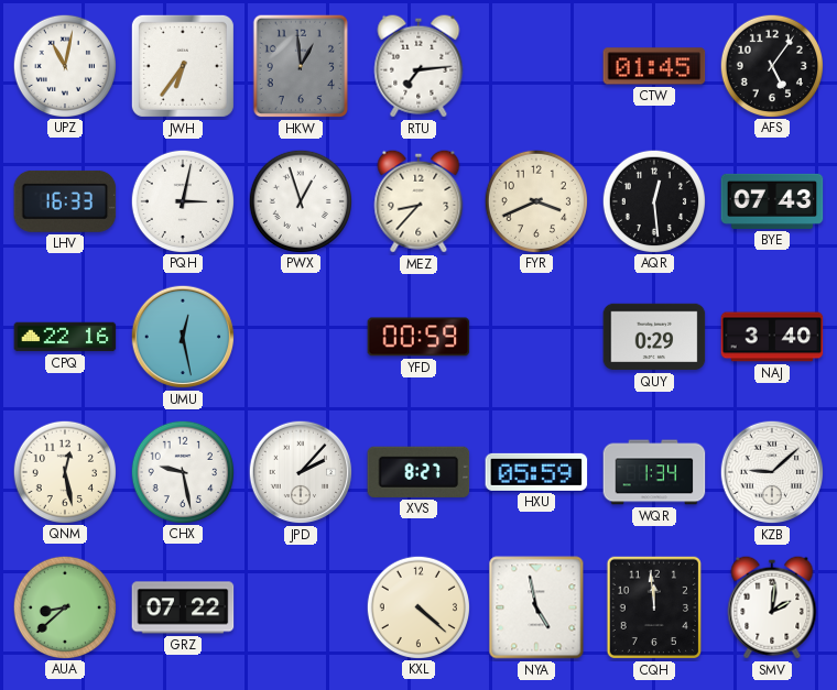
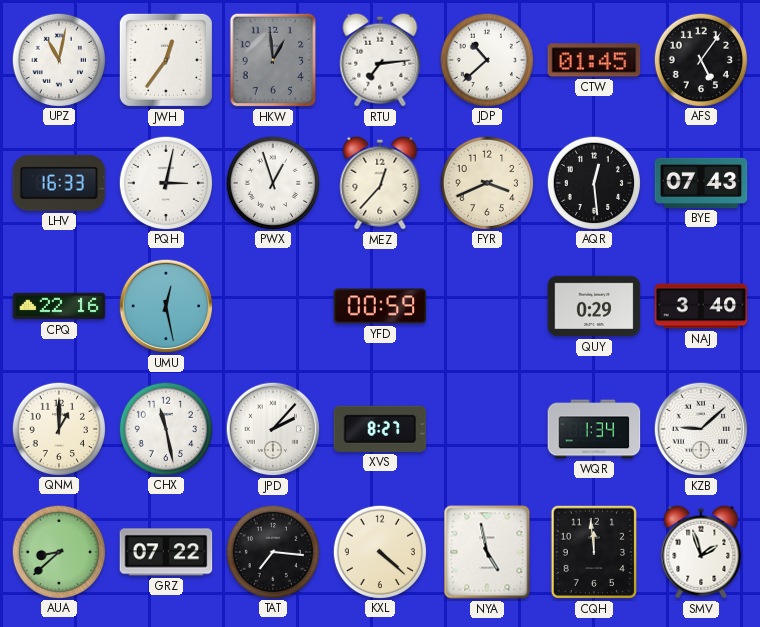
JWH: 6:36 -> 12:36 (166, 60)
JDP: none -> 10:38 (486, 59)
MEZ: 8:37 -> 12:37 (380, 183)
QNM: 12:28 -> 1:00 (58, 428)
CHX: 9:28 -> 11:28 (165, 428)
HXU: 05:59 -> none (536, 472)
TAT: none -> 7:16 (272, 551)
SMV: 2:01 -> 1:57 (701, 552)
